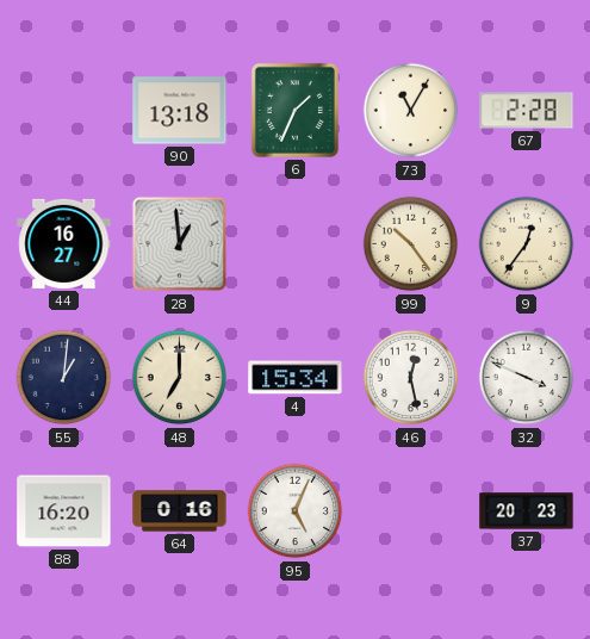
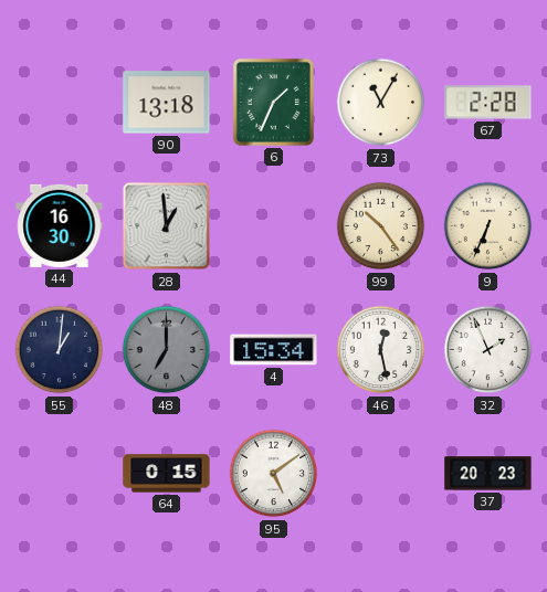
44: 16:27 -> 16:30 (60, 225)
9: 12:36 -> 6:34 (488, 226)
48 dial: cream -> grey (167, 350)
32: 3:49 -> 1:56 (488, 350)
88: 16:20 -> none (64, 511)
64: 0:16 -> 0:15 (167, 474)
95: 5:04 -> 5:09 (274, 474)
